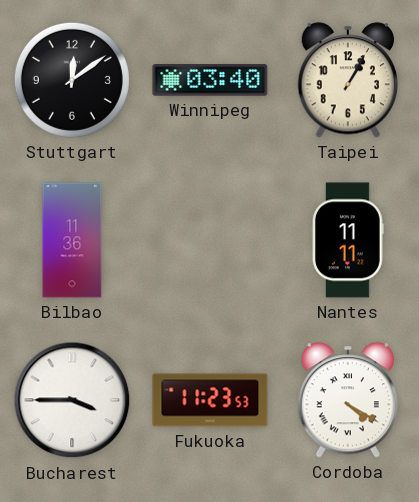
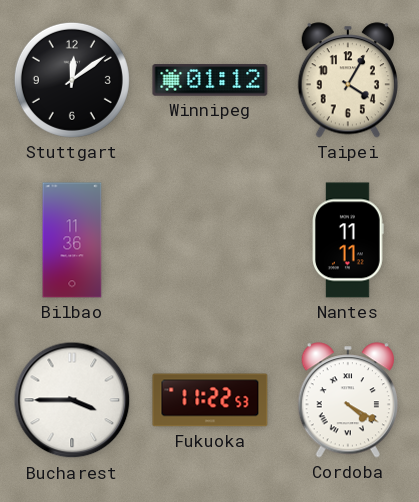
Winnipeg: 03:40 -> 01:12 (210, 80)
Taipei: 1:05 -> 4:05 (347, 80)
Fukuoka: 11:23 -> 11:22 (210, 400)
